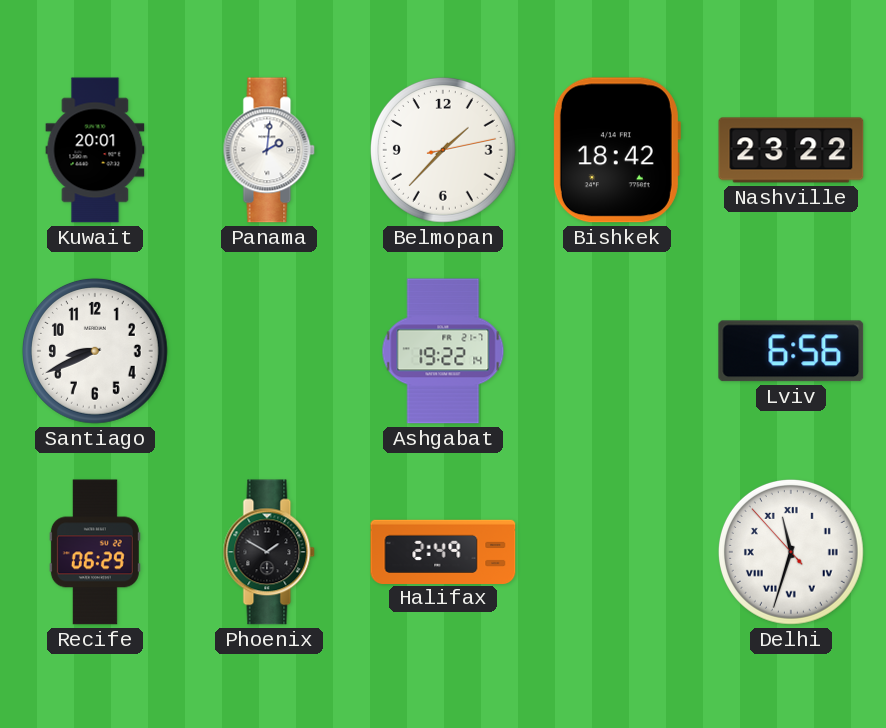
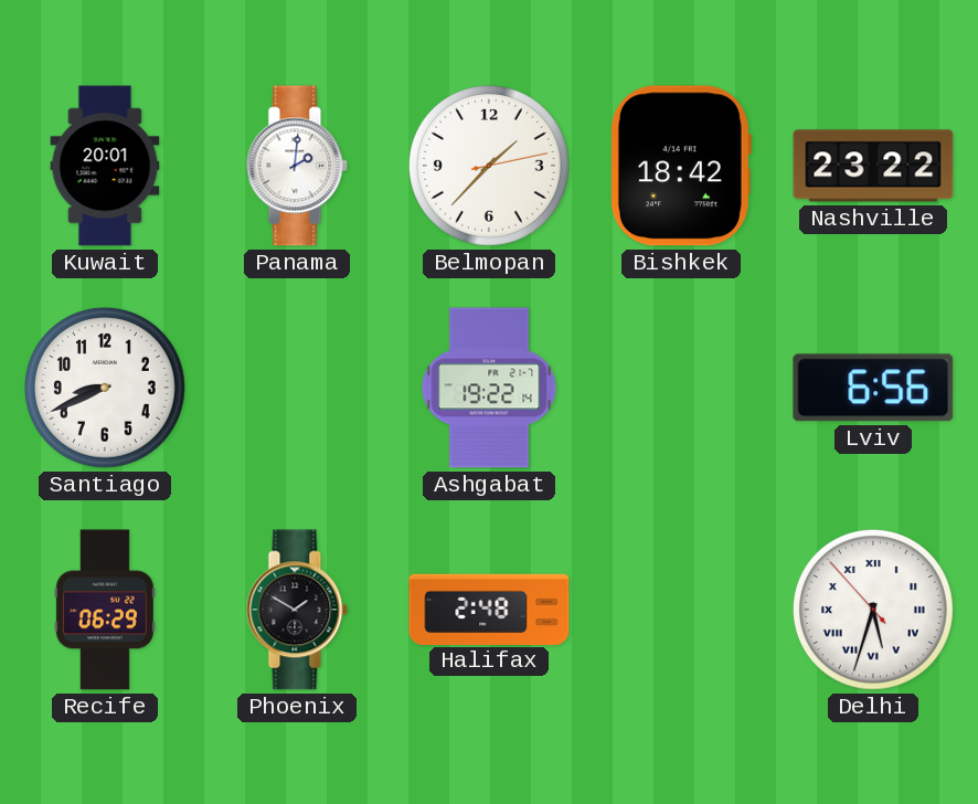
Halifax: 2:49 -> 2:48 (489, 609)
Delhi: 11:32 -> 5:32 (873, 610)
